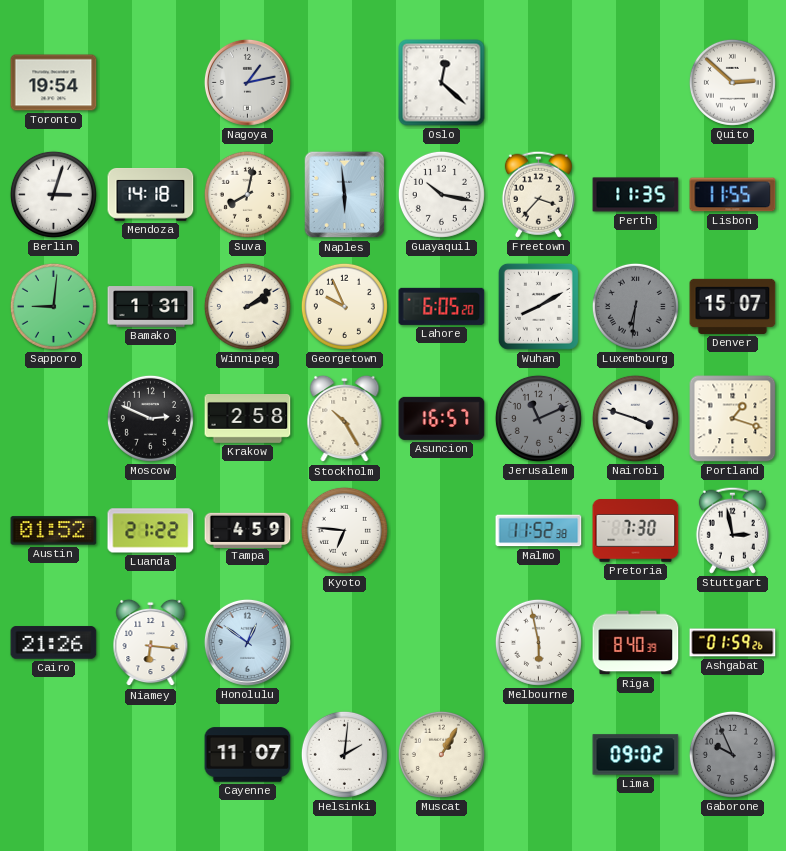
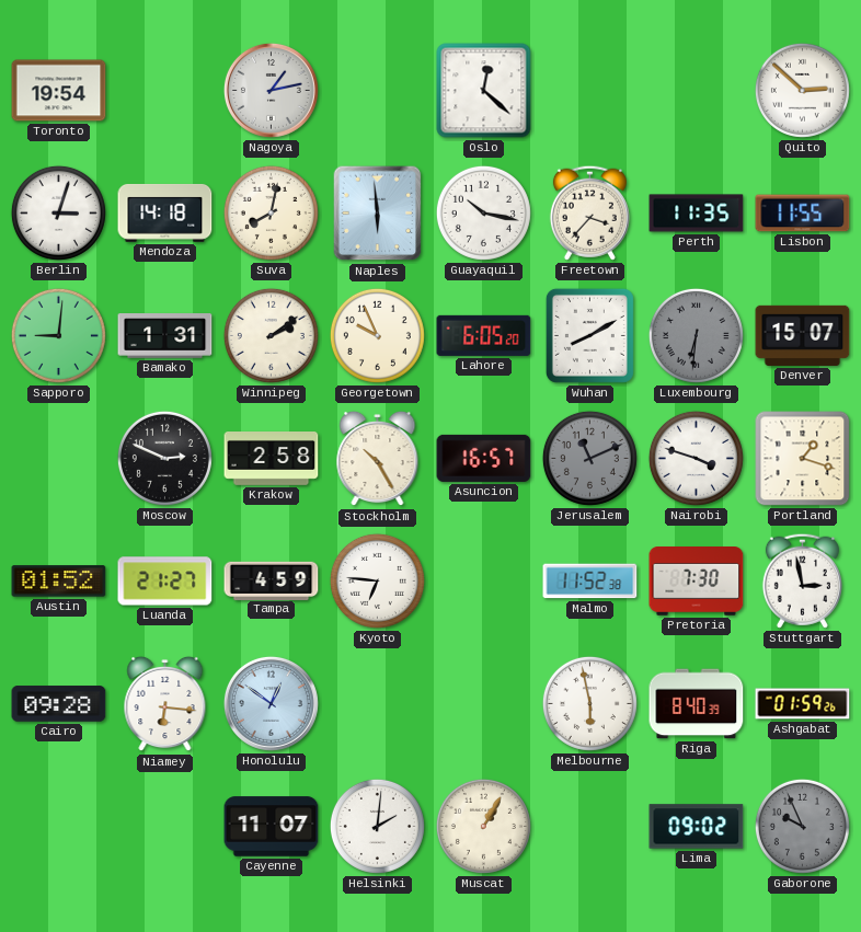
Luanda: 21:22 -> 21:27 (165, 582)
Cairo: 21:26 -> 09:28 (59, 704)
